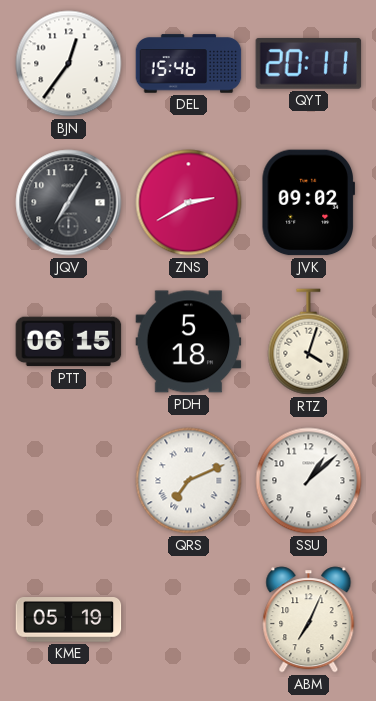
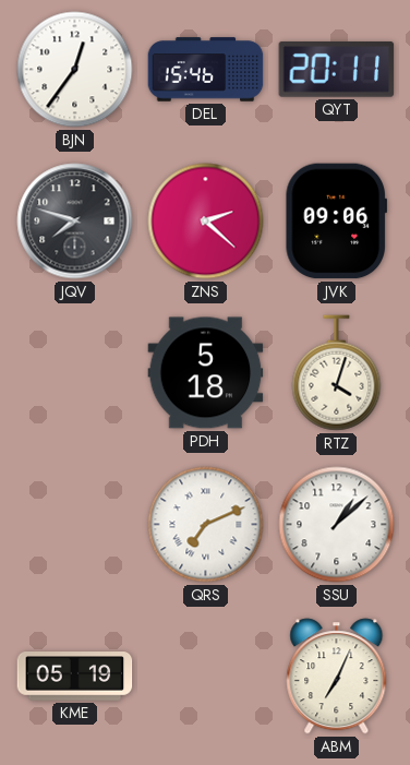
JQV: 7:05 -> 7:48 (75, 222)
ZNS: 2:40 -> 2:22 (206, 222)
JVK: 09:02 -> 09:06 (336, 222)
PTT: 06:15 -> none (69, 342)
